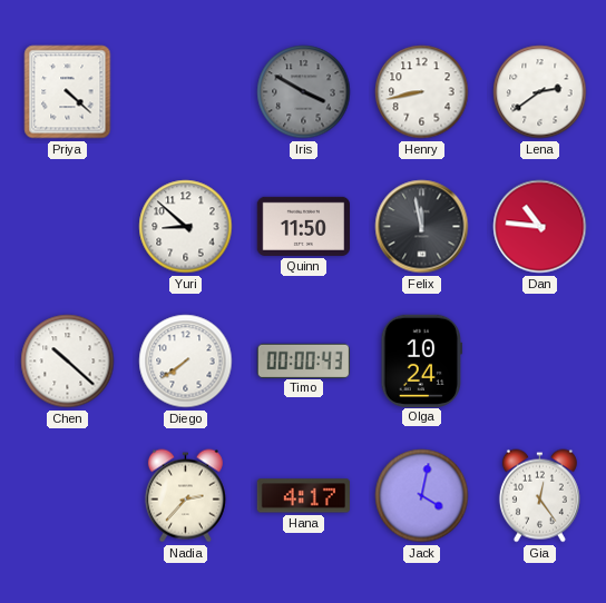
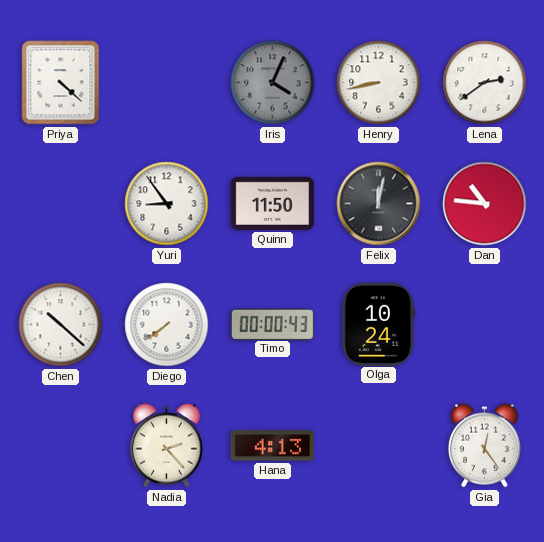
Iris: 3:50 -> 4:04 (273, 83)
Yuri: 8:52 -> 8:54 (167, 204)
Felix: 11:58 -> 12:02 (379, 204)
Nadia: 2:37 -> 2:23 (166, 446)
Hana: 4:17 -> 4:13 (272, 446)
Jack: 4:02 -> none (422, 496)
